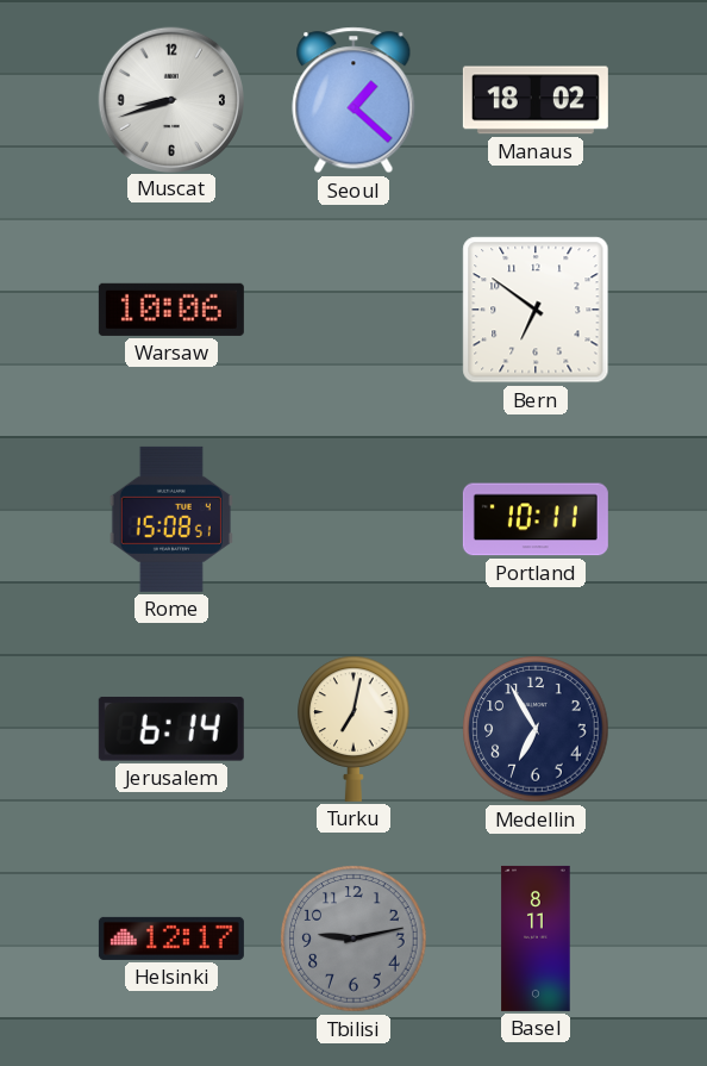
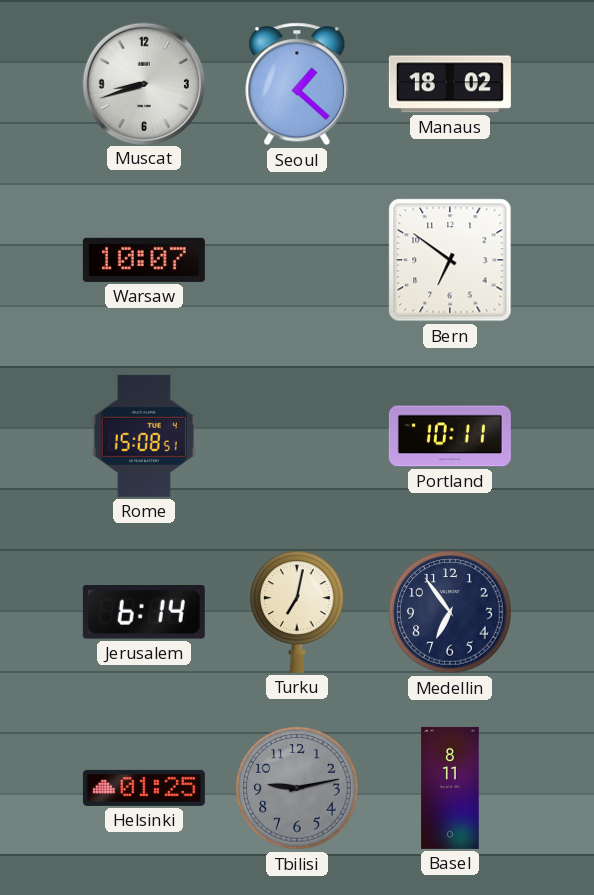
Warsaw: 10:06 -> 10:07 (144, 260)
Medellin: 6:55 -> 6:54 (450, 612)
Helsinki: 12:17 -> 01:25 (144, 788)
